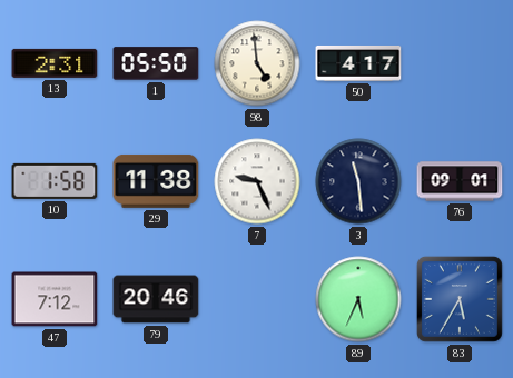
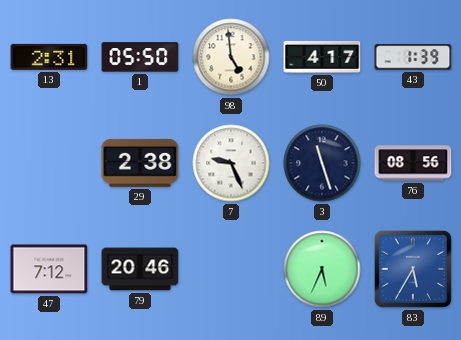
43: none -> 1:39 (413, 57)
10: 1:58 -> none (55, 181)
29: 11:38 -> 2:38 (140, 163)
3: 11:29 -> 11:27 (322, 163)
76: 09:01 -> 08:56 (413, 163)
